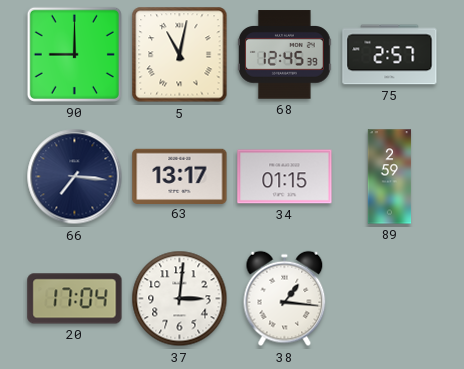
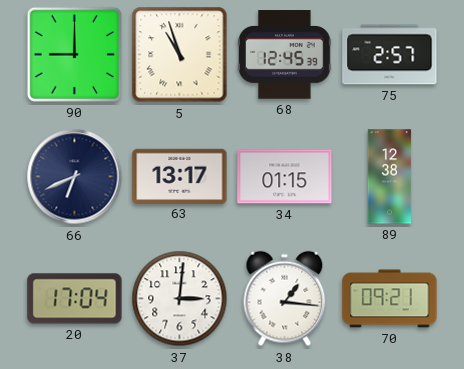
5: 11:02 -> 10:57 (180, 55)
66: 7:16 -> 6:41 (75, 177)
89: 2:59 -> 12:38 (390, 177)
70: none -> 09:21 (390, 299)
